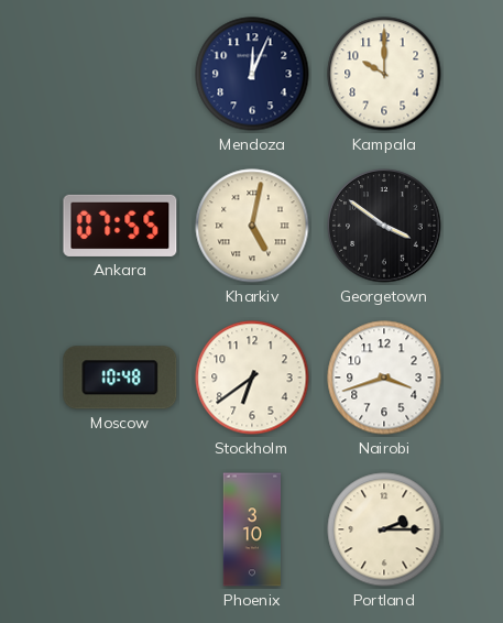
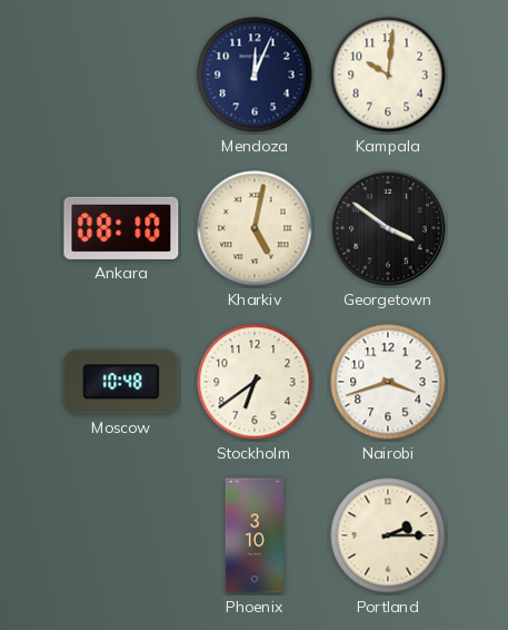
Kampala: 10:00 -> 10:01 (388, 75)
Ankara: 07:55 -> 08:10 (121, 228)
